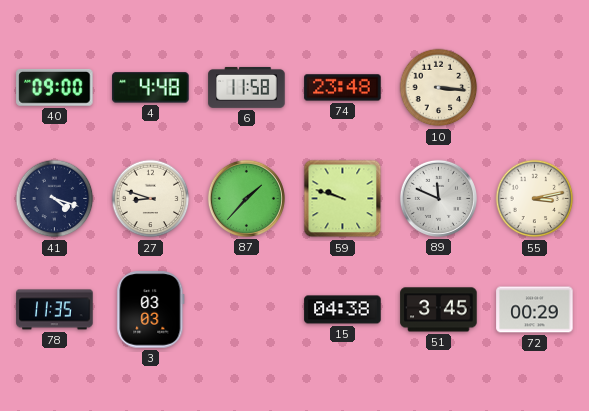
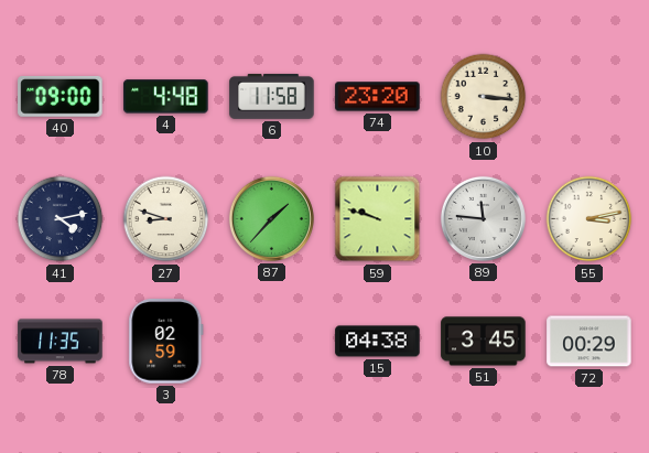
74: 23:48 -> 23:20 (378, 97)
41: 4:18 -> 4:13 (61, 219)
89: 11:49 -> 11:46 (483, 218)
3: 03:03 -> 02:59 (166, 342)
